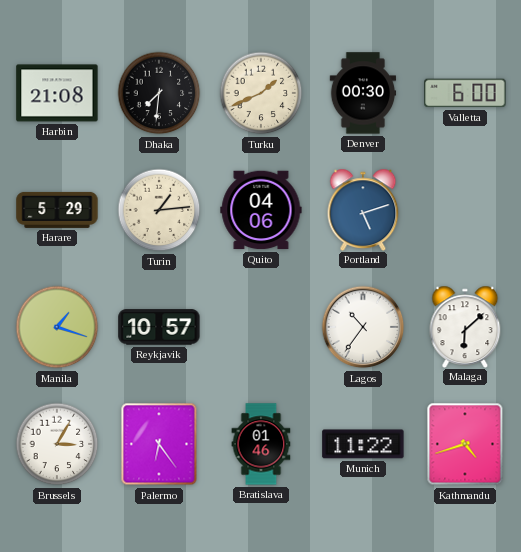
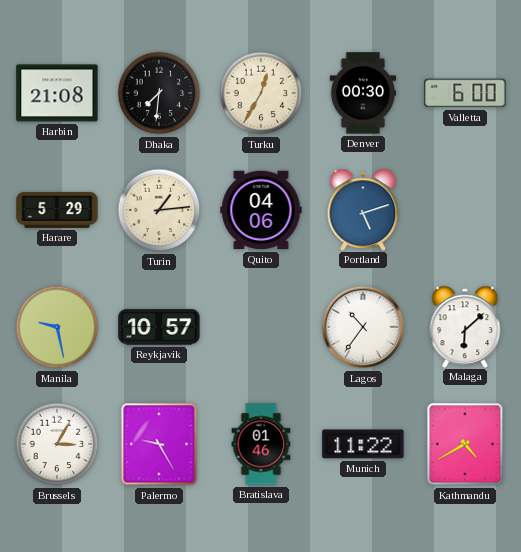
Turku: 1:41 -> 12:35 (261, 93)
Manila: 1:18 -> 9:28 (57, 327)
Palermo: 6:24 -> 9:25 (159, 444)
Kathmandu: 4:42 -> 4:40 (465, 444)
